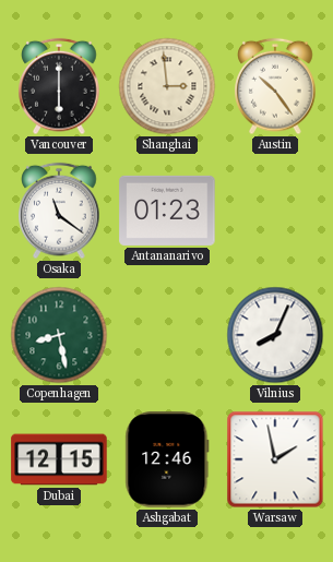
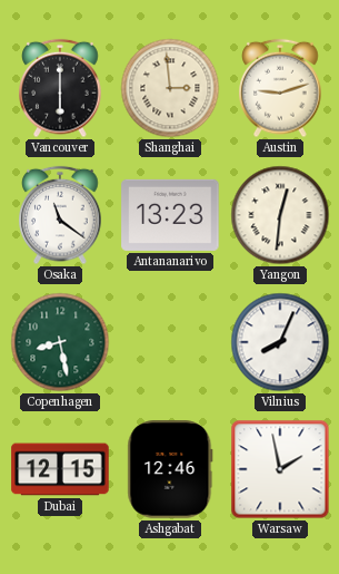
Austin: 10:24 -> 9:12 (280, 88)
Antananarivo: 01:23 -> 13:23 (170, 215)
Yangon: none -> 12:31 (280, 215)
